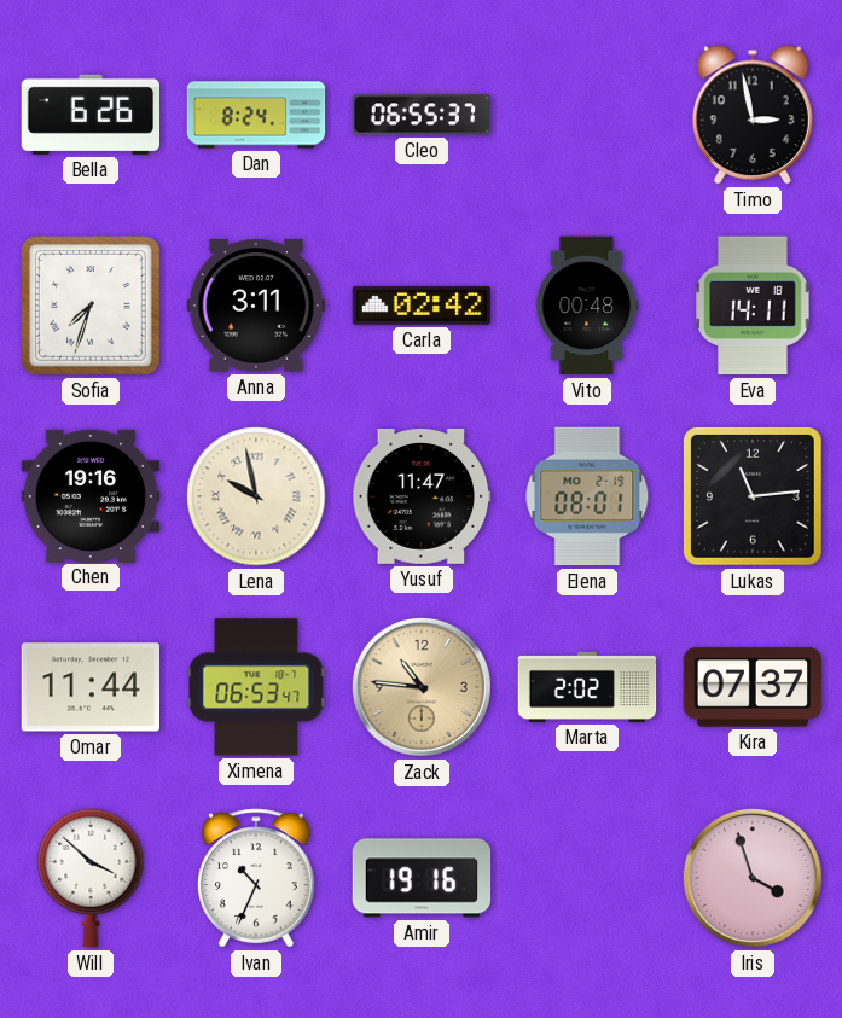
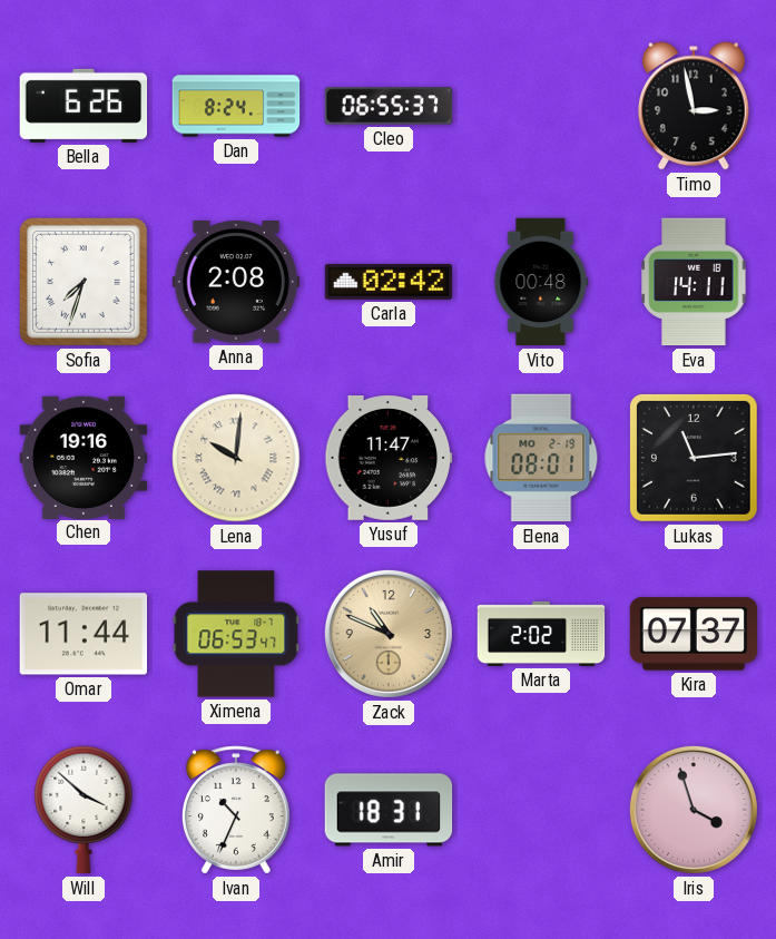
Anna: 3:11 -> 2:08 (236, 283)
Lena: 9:58 -> 10:01 (236, 458)
Zack: 10:46 -> 10:49 (389, 634)
Amir: 19:16 -> 18:31 (389, 810)
